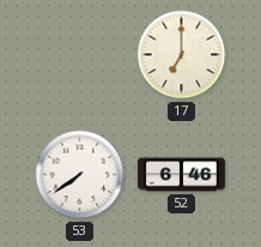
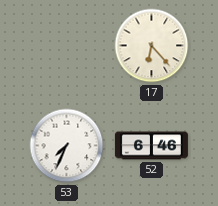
17: 7:00 -> 6:23 (152, 46)
53: 7:39 -> 7:34 (67, 146)
